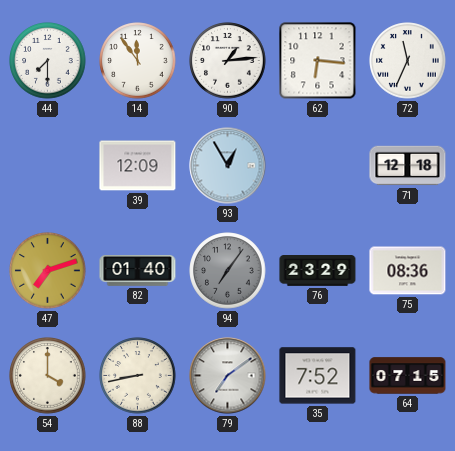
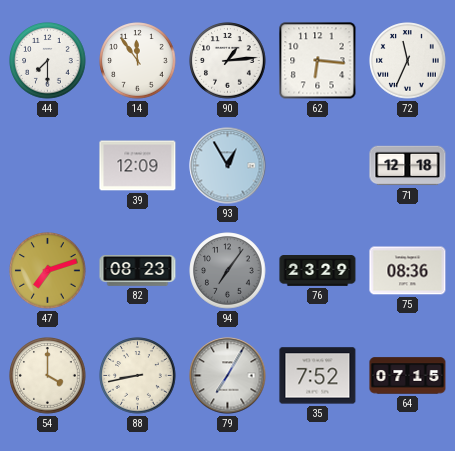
82: 01:40 -> 08:23 (138, 271)
79: 7:09 -> 7:05 (228, 376)
